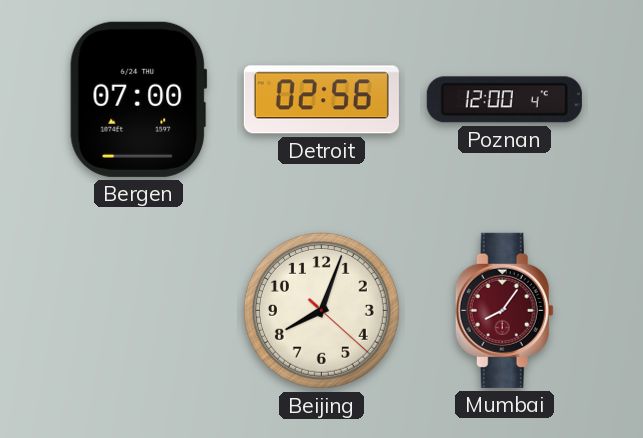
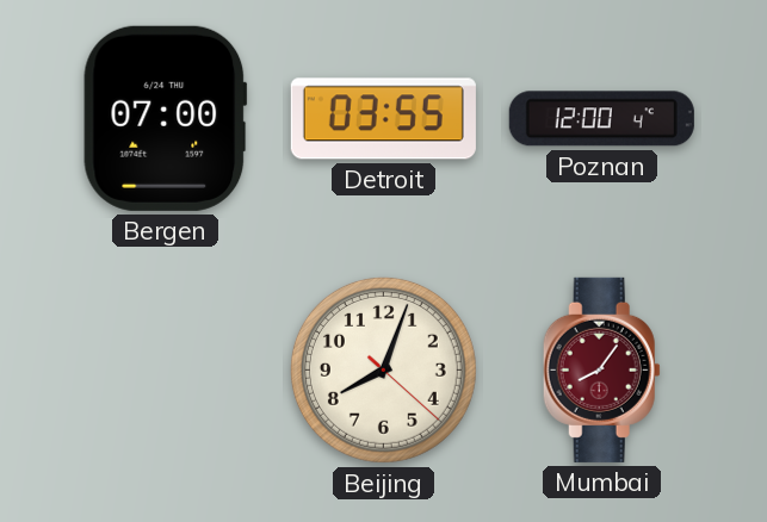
Detroit: 02:56 -> 03:55 (383, 119)
